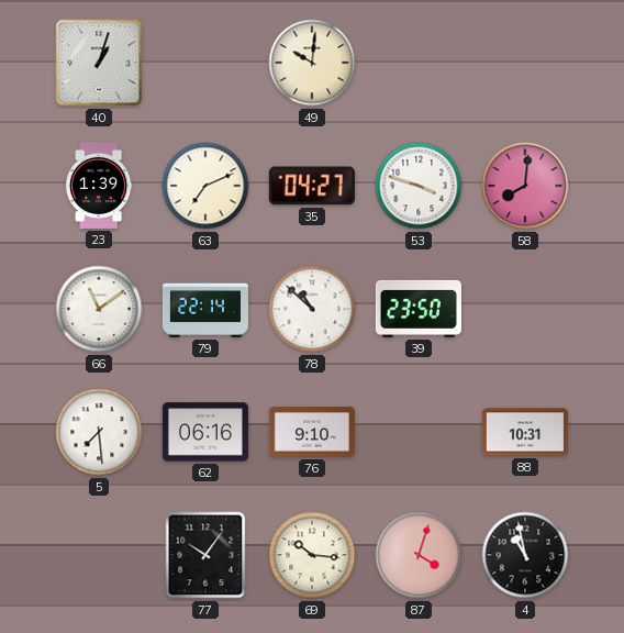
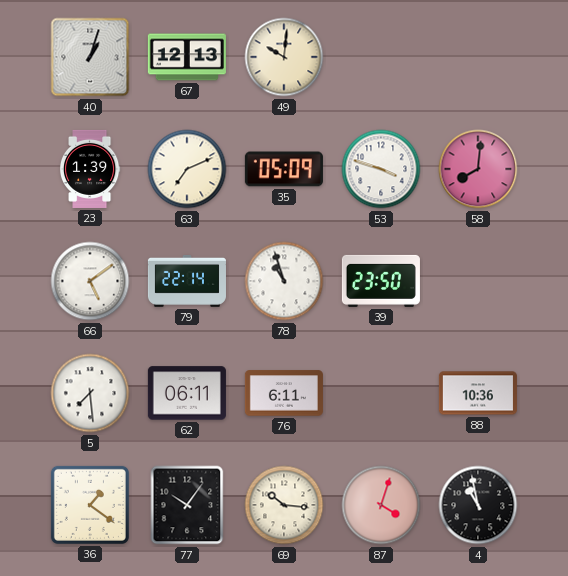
67: none -> 12:13 (187, 57)
35: 04:27 -> 05:09 (284, 169)
66: 11:09 -> 5:09 (90, 281)
78: 10:52 -> 10:57 (284, 281)
62: 06:16 -> 06:11 (187, 393)
76: 9:10 -> 6:11 (284, 393)
88: 10:31 -> 10:36 (478, 393)
36: none -> 1:21 (90, 505)
